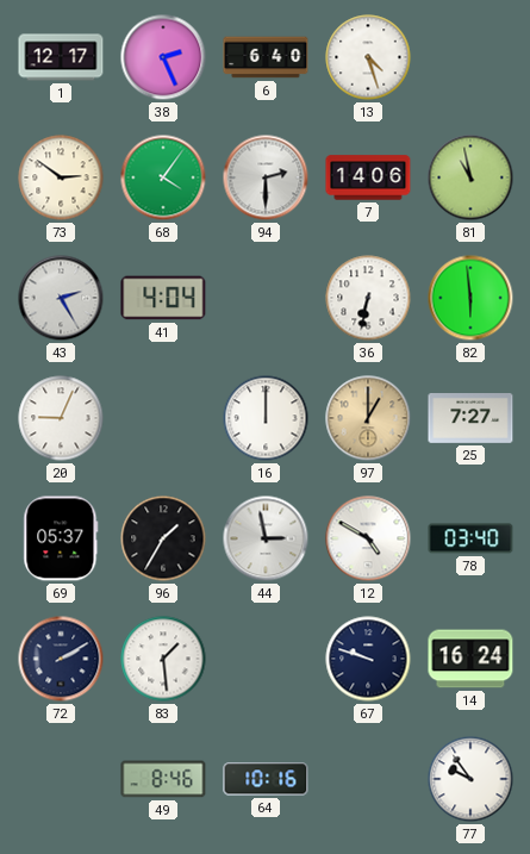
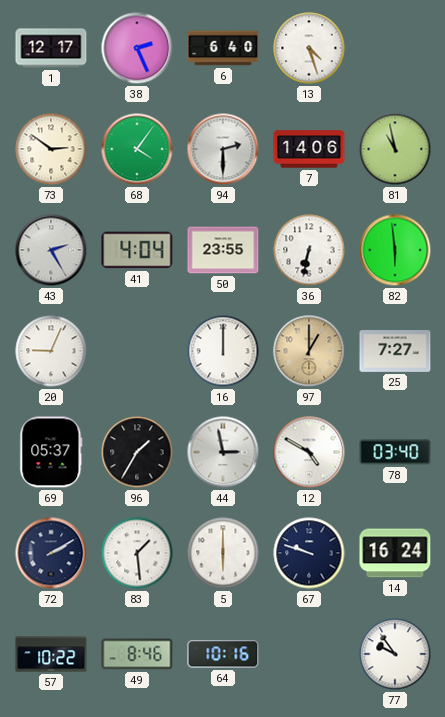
50: none -> 23:55 (223, 250)
5: none -> 6:00 (223, 553)
57: none -> 10:22 (51, 654)
